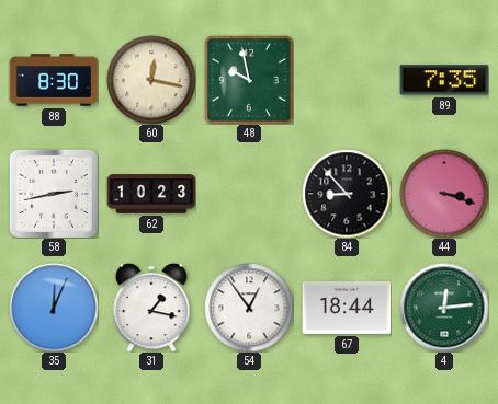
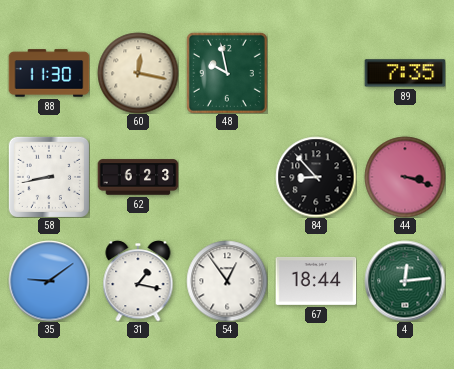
88: 8:30 -> 11:30 (49, 73)
58: 2:43 -> 8:43 (49, 177)
62: 10:23 -> 6:23 (138, 177)
35: 12:04 -> 9:09 (49, 281)
